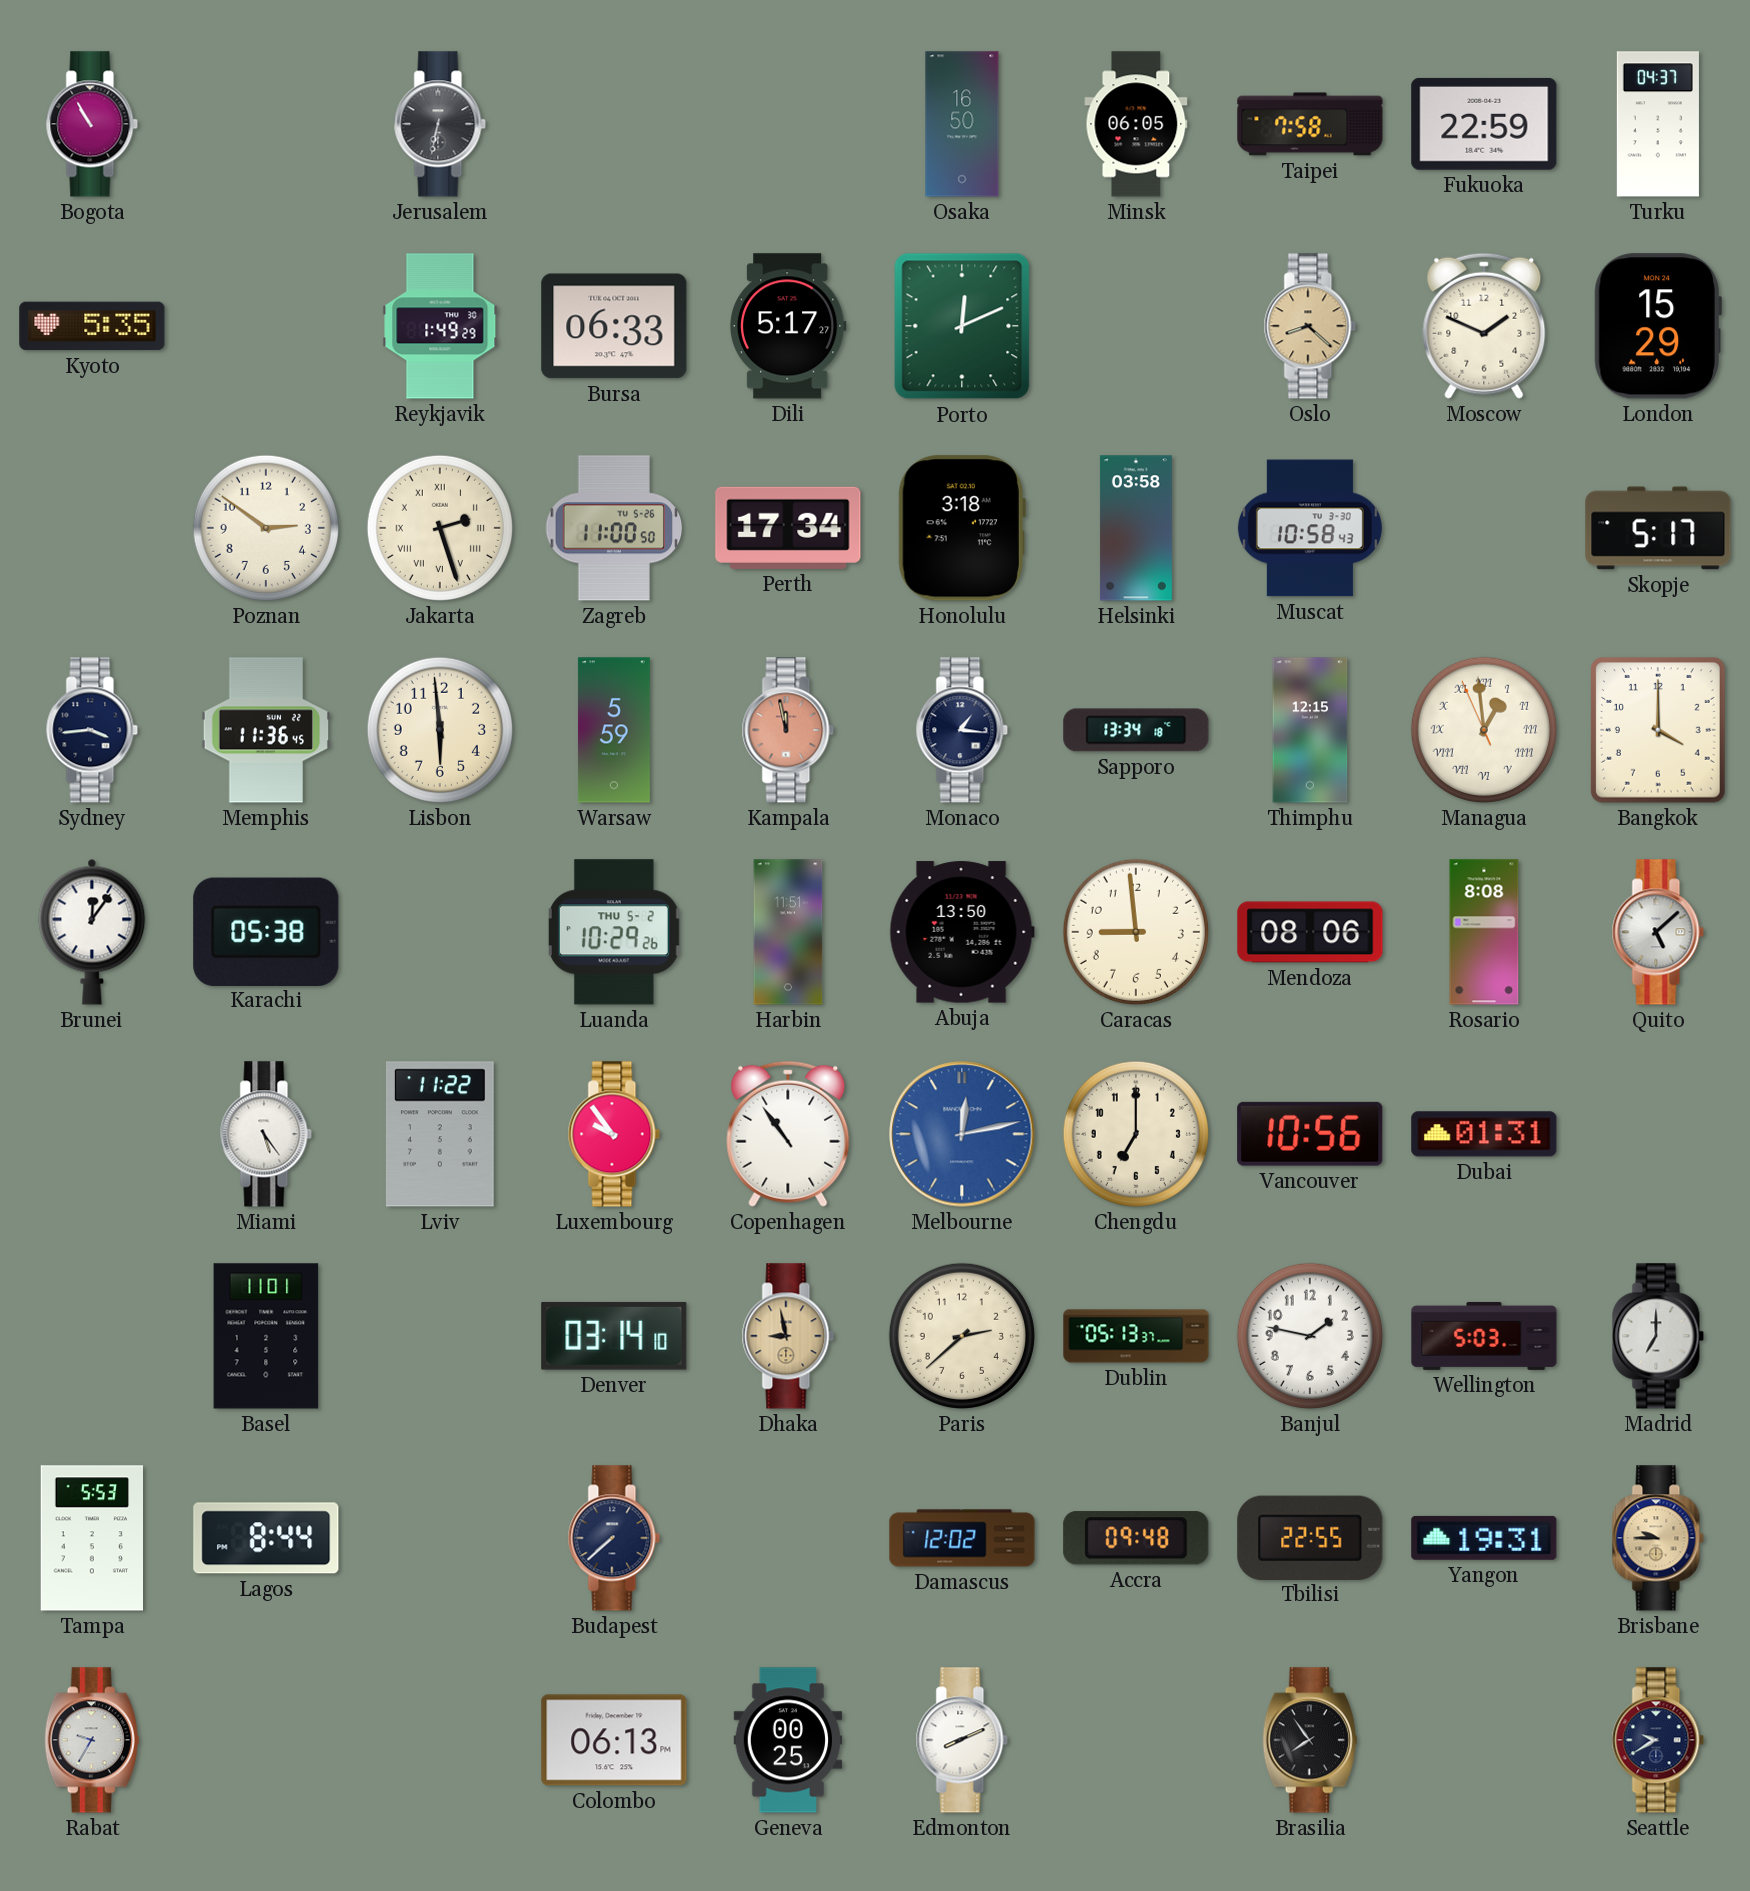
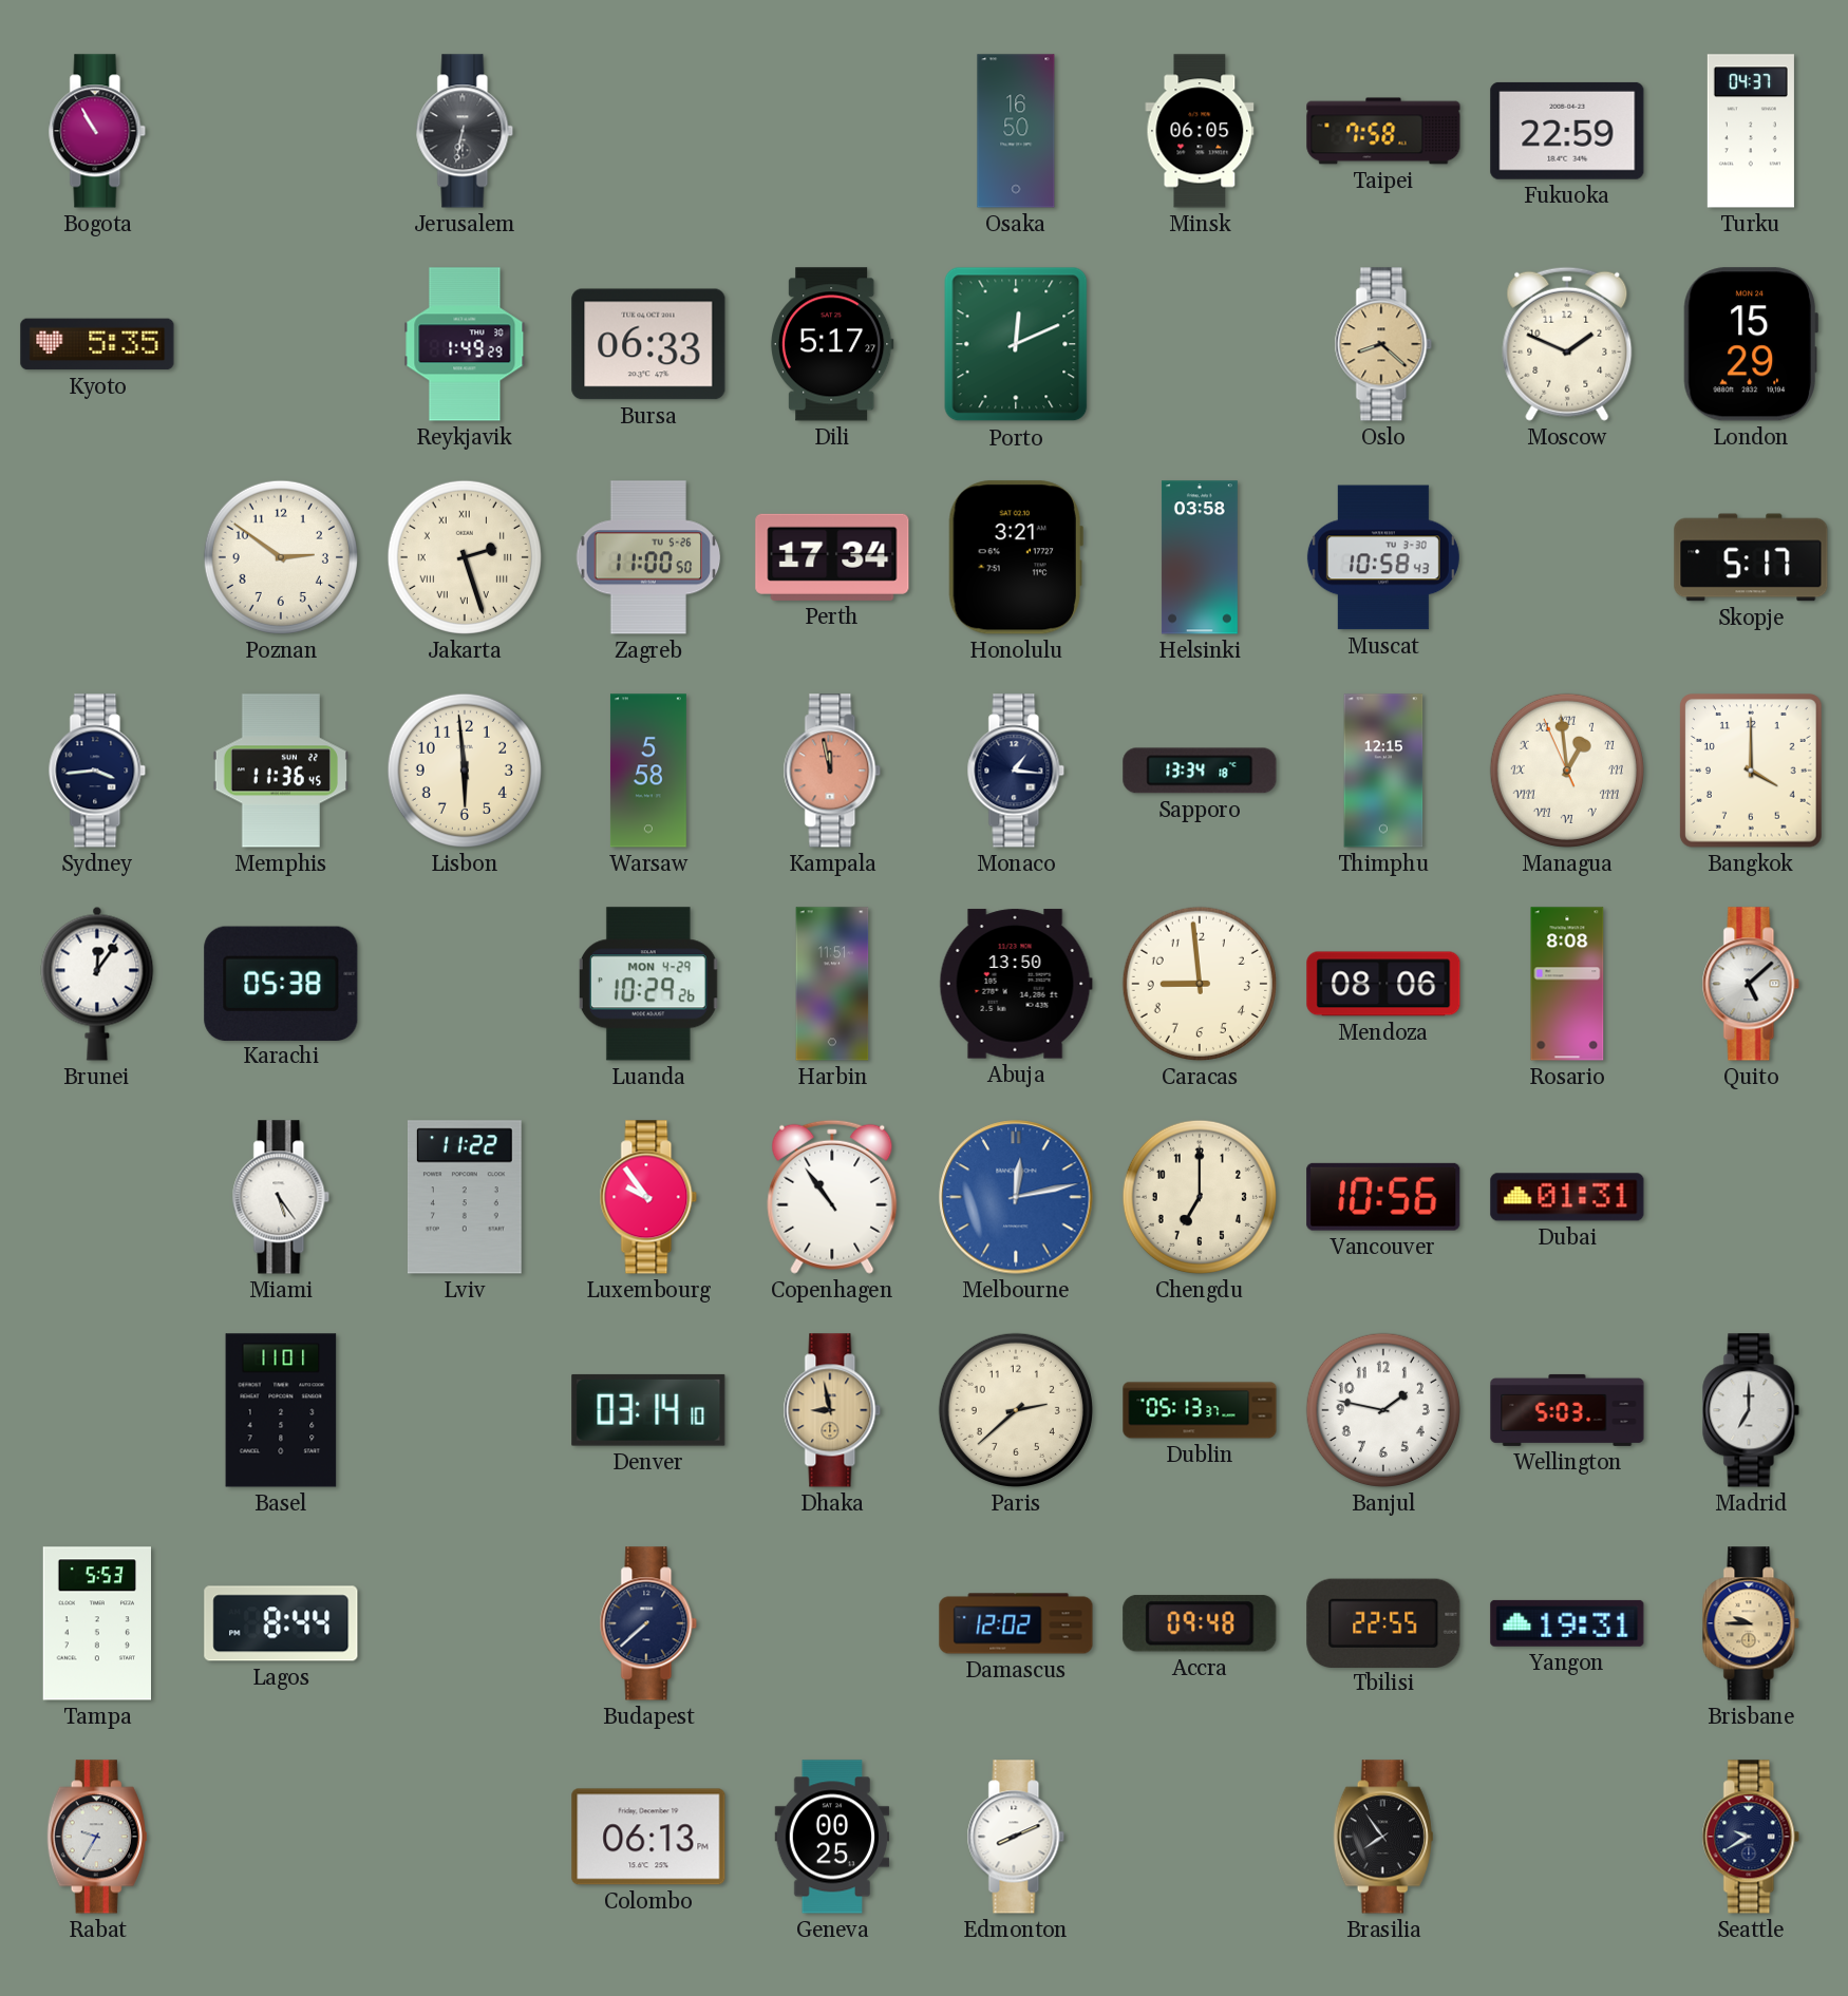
Honolulu: 3:18 -> 3:21 (1016, 557)
Warsaw: 5:59 -> 5:58 (648, 771)
Luanda date: THU 5-2 -> MON 4-29 (648, 984)
